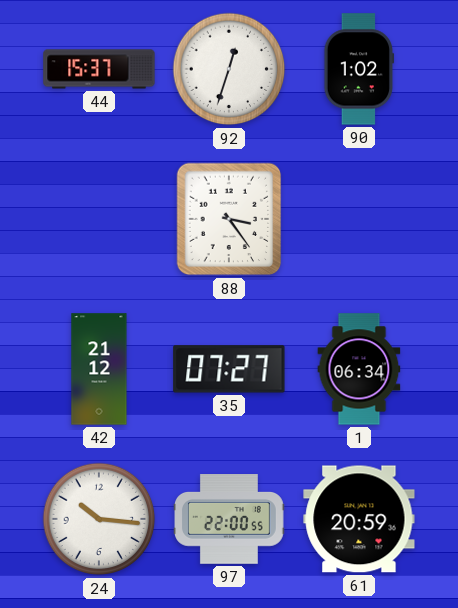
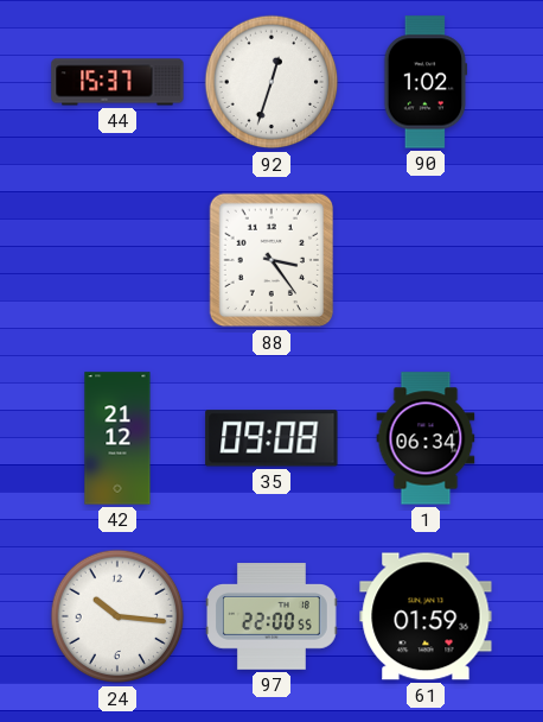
35: 07:27 -> 09:08 (271, 438)
61: 20:59 -> 01:59 (426, 616)
